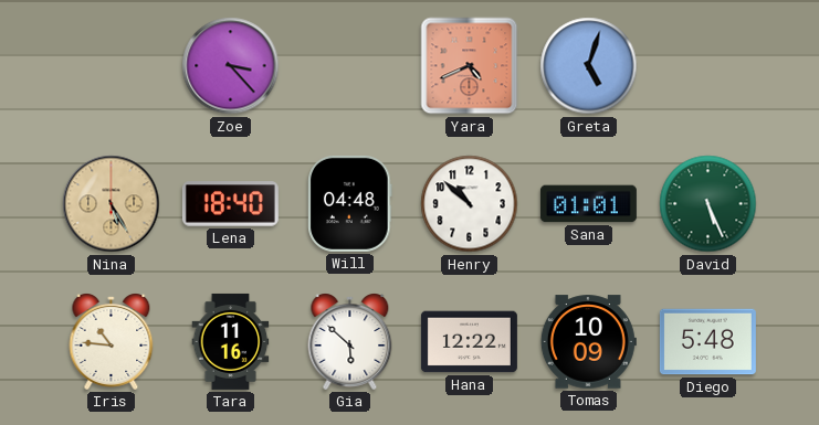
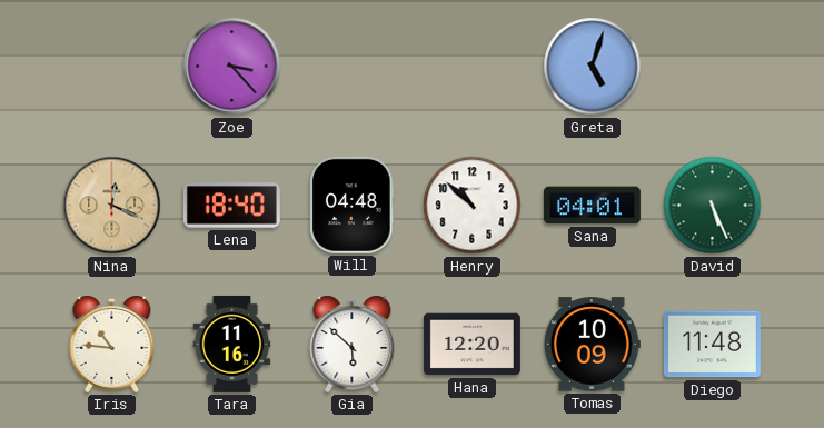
Yara: 4:41 -> none (470, 66)
Nina: 5:25 -> 12:19 (112, 206)
Sana: 01:01 -> 04:01 (592, 206)
Hana: 12:22 -> 12:20 (471, 345)
Diego: 5:48 -> 11:48 (712, 345)
